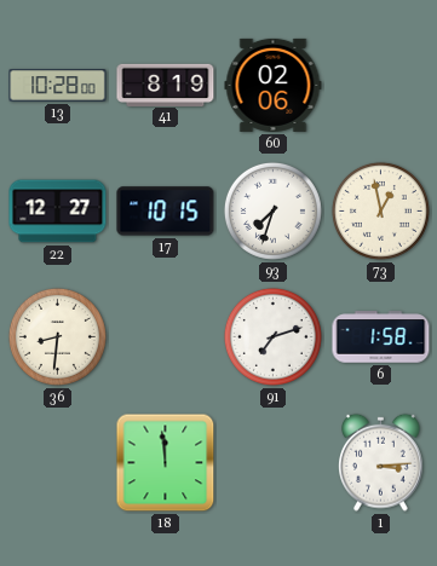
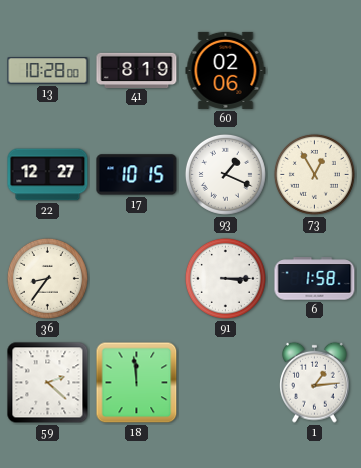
93: 7:33 -> 1:19 (225, 174)
73: 12:58 -> 12:55 (314, 174)
36: 8:31 -> 8:36 (47, 278)
91: 7:12 -> 3:15 (225, 278)
59: none -> 2:22 (48, 383)
1: 3:14 -> 1:14 (315, 382)
